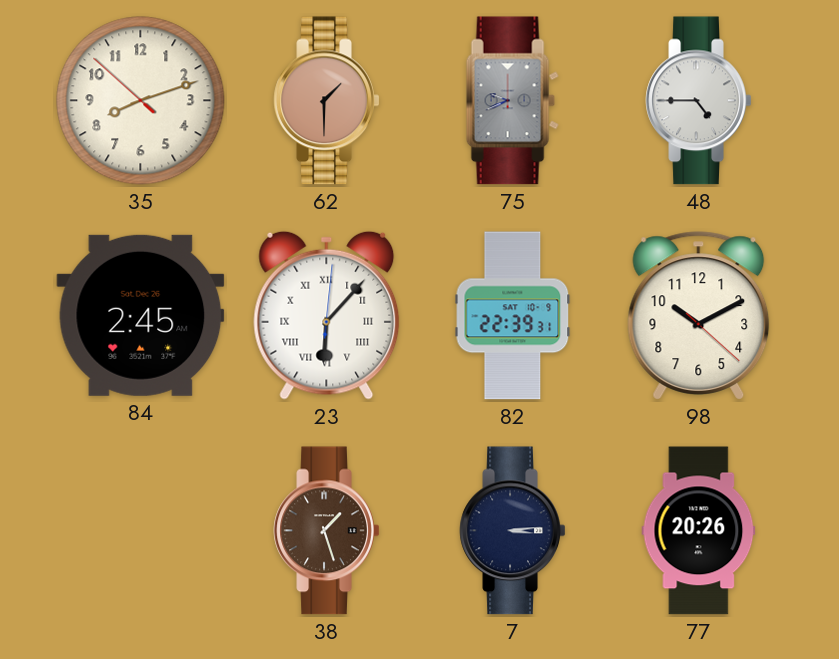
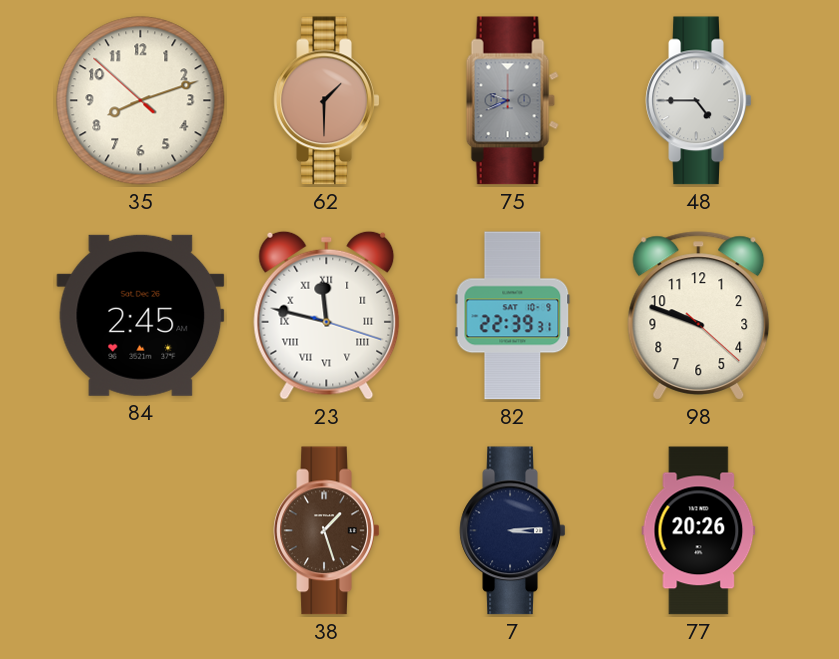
23: 6:07 -> 11:47 (327, 315)
98: 10:10 -> 9:48 (699, 316)
